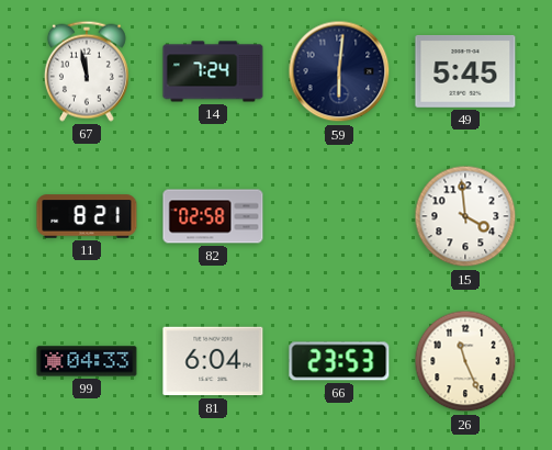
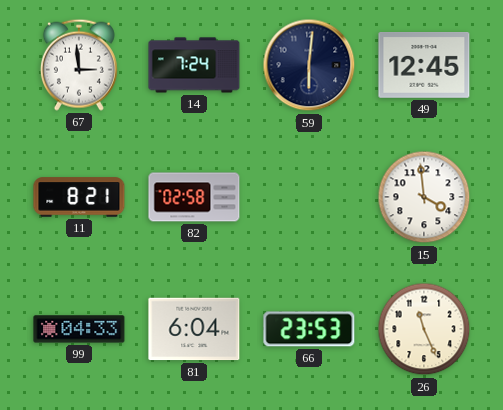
67: 11:58 -> 2:59 (79, 65)
49: 5:45 -> 12:45 (424, 66)
